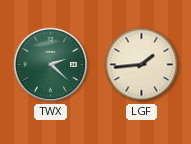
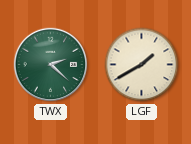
LGF: 1:44 -> 1:40 (142, 65)
